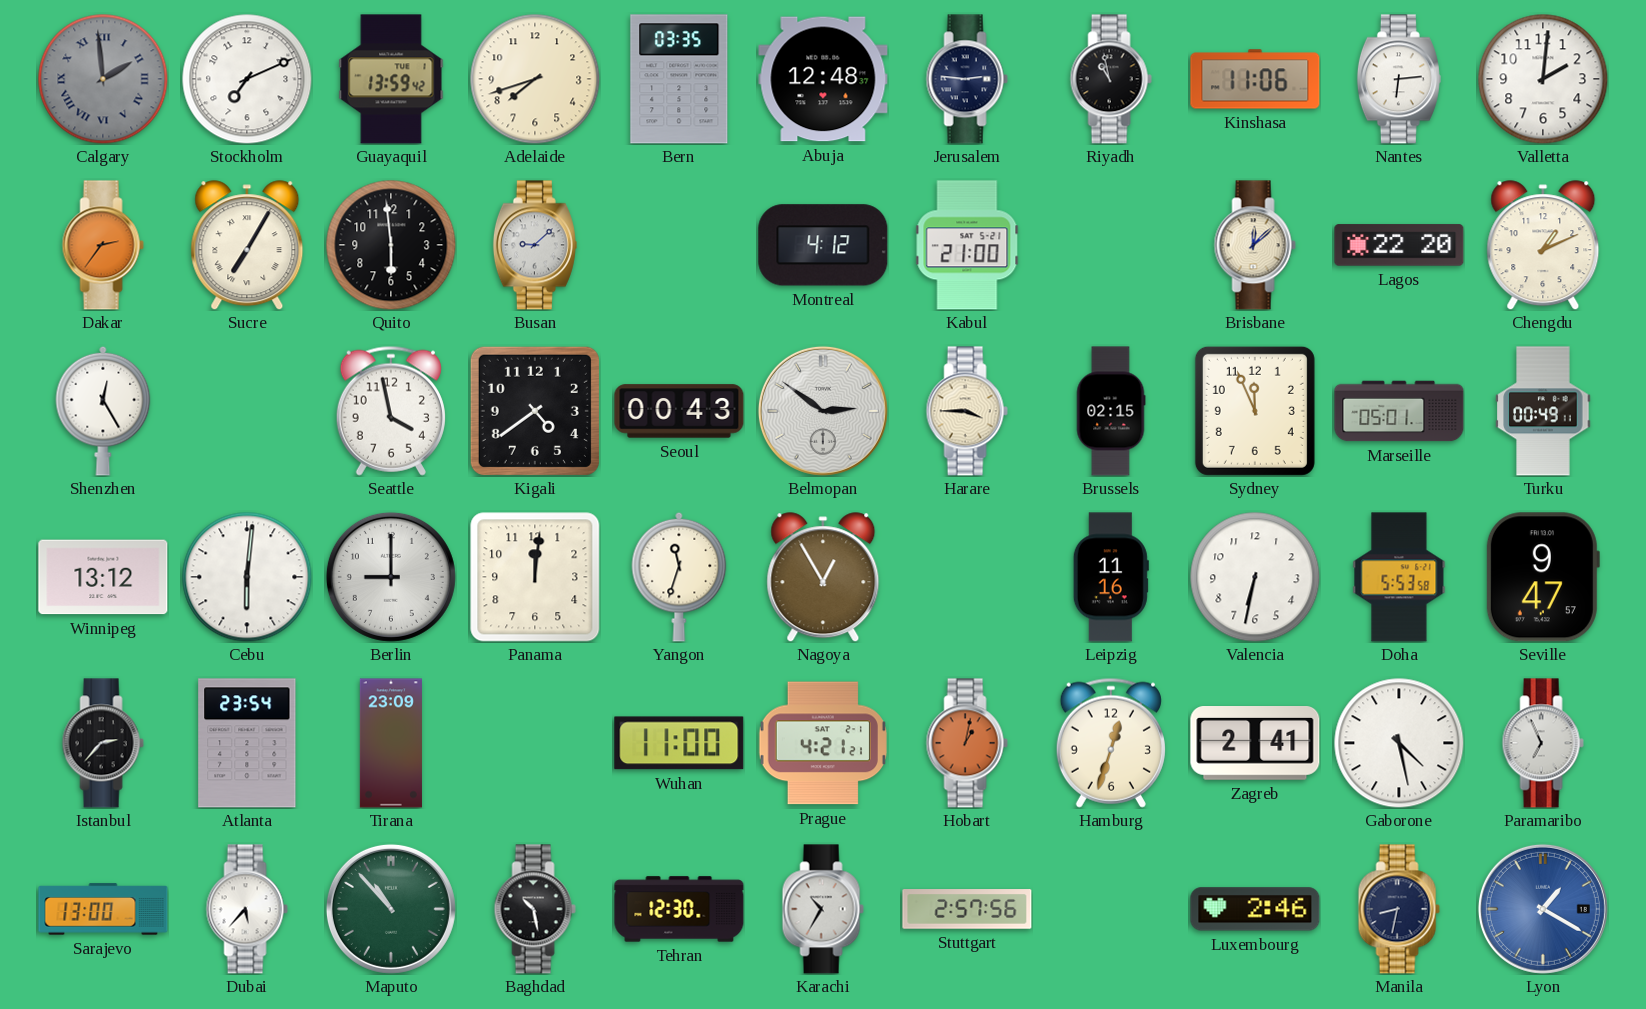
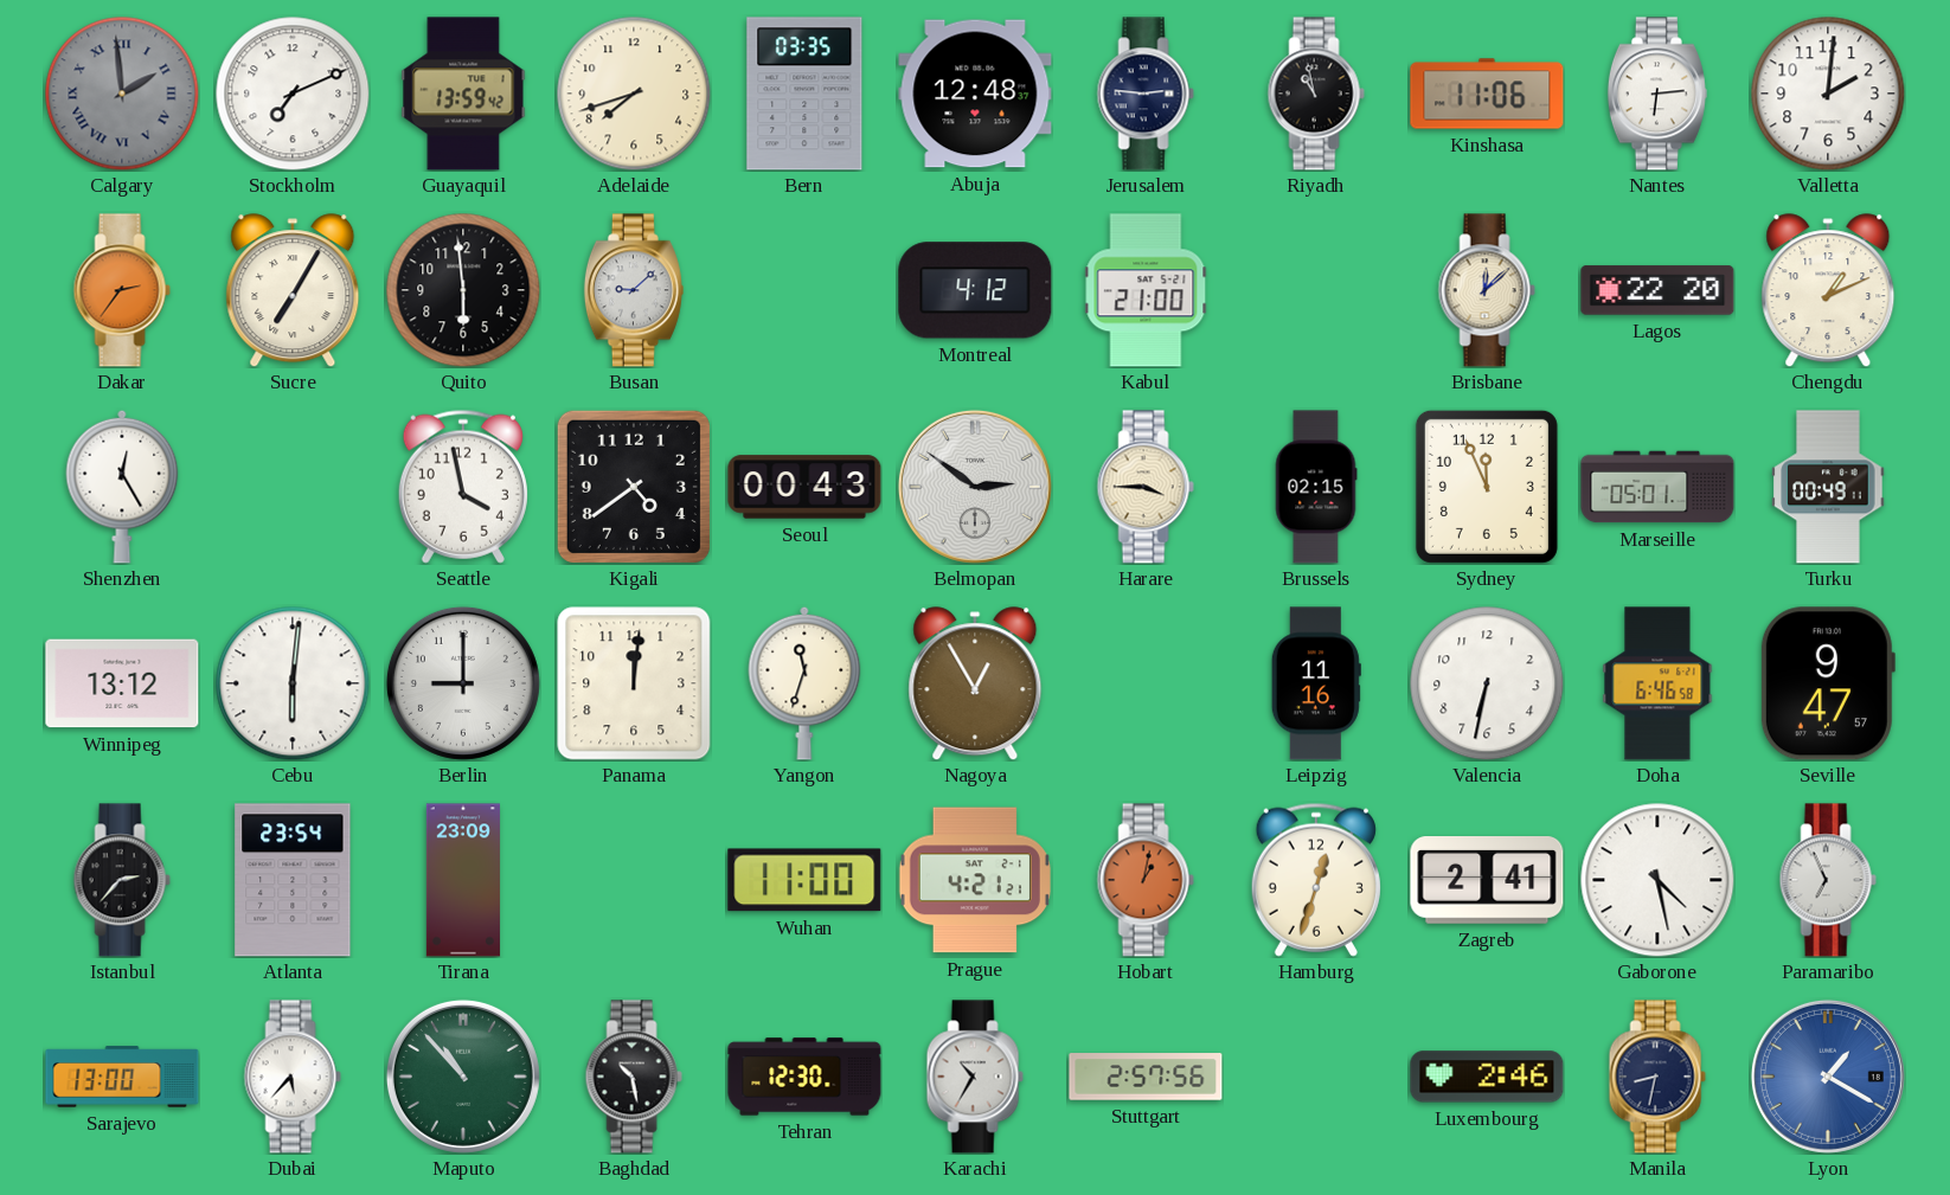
Doha: 5:53 -> 6:46 (1657, 683)
